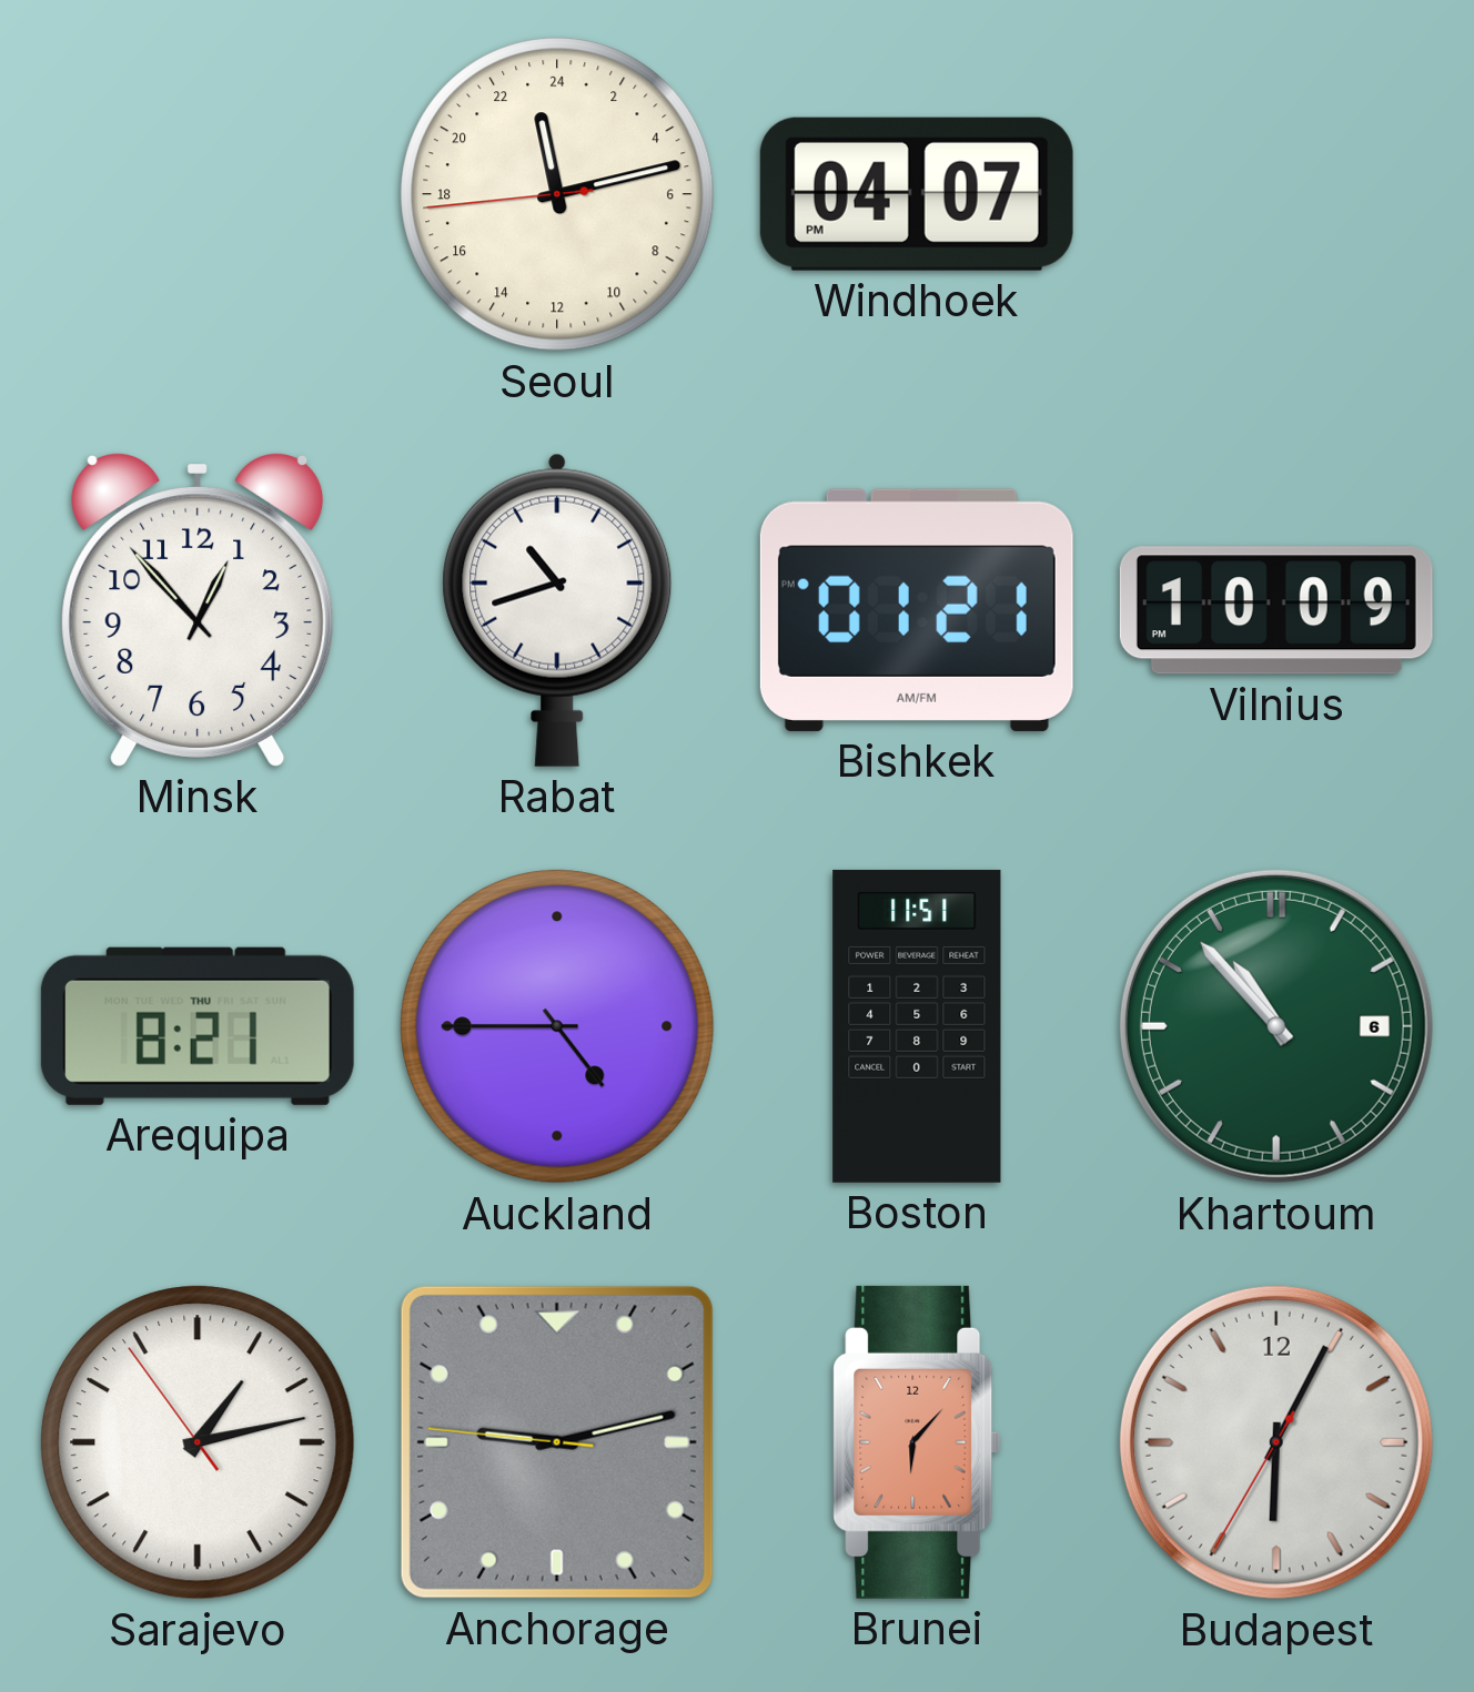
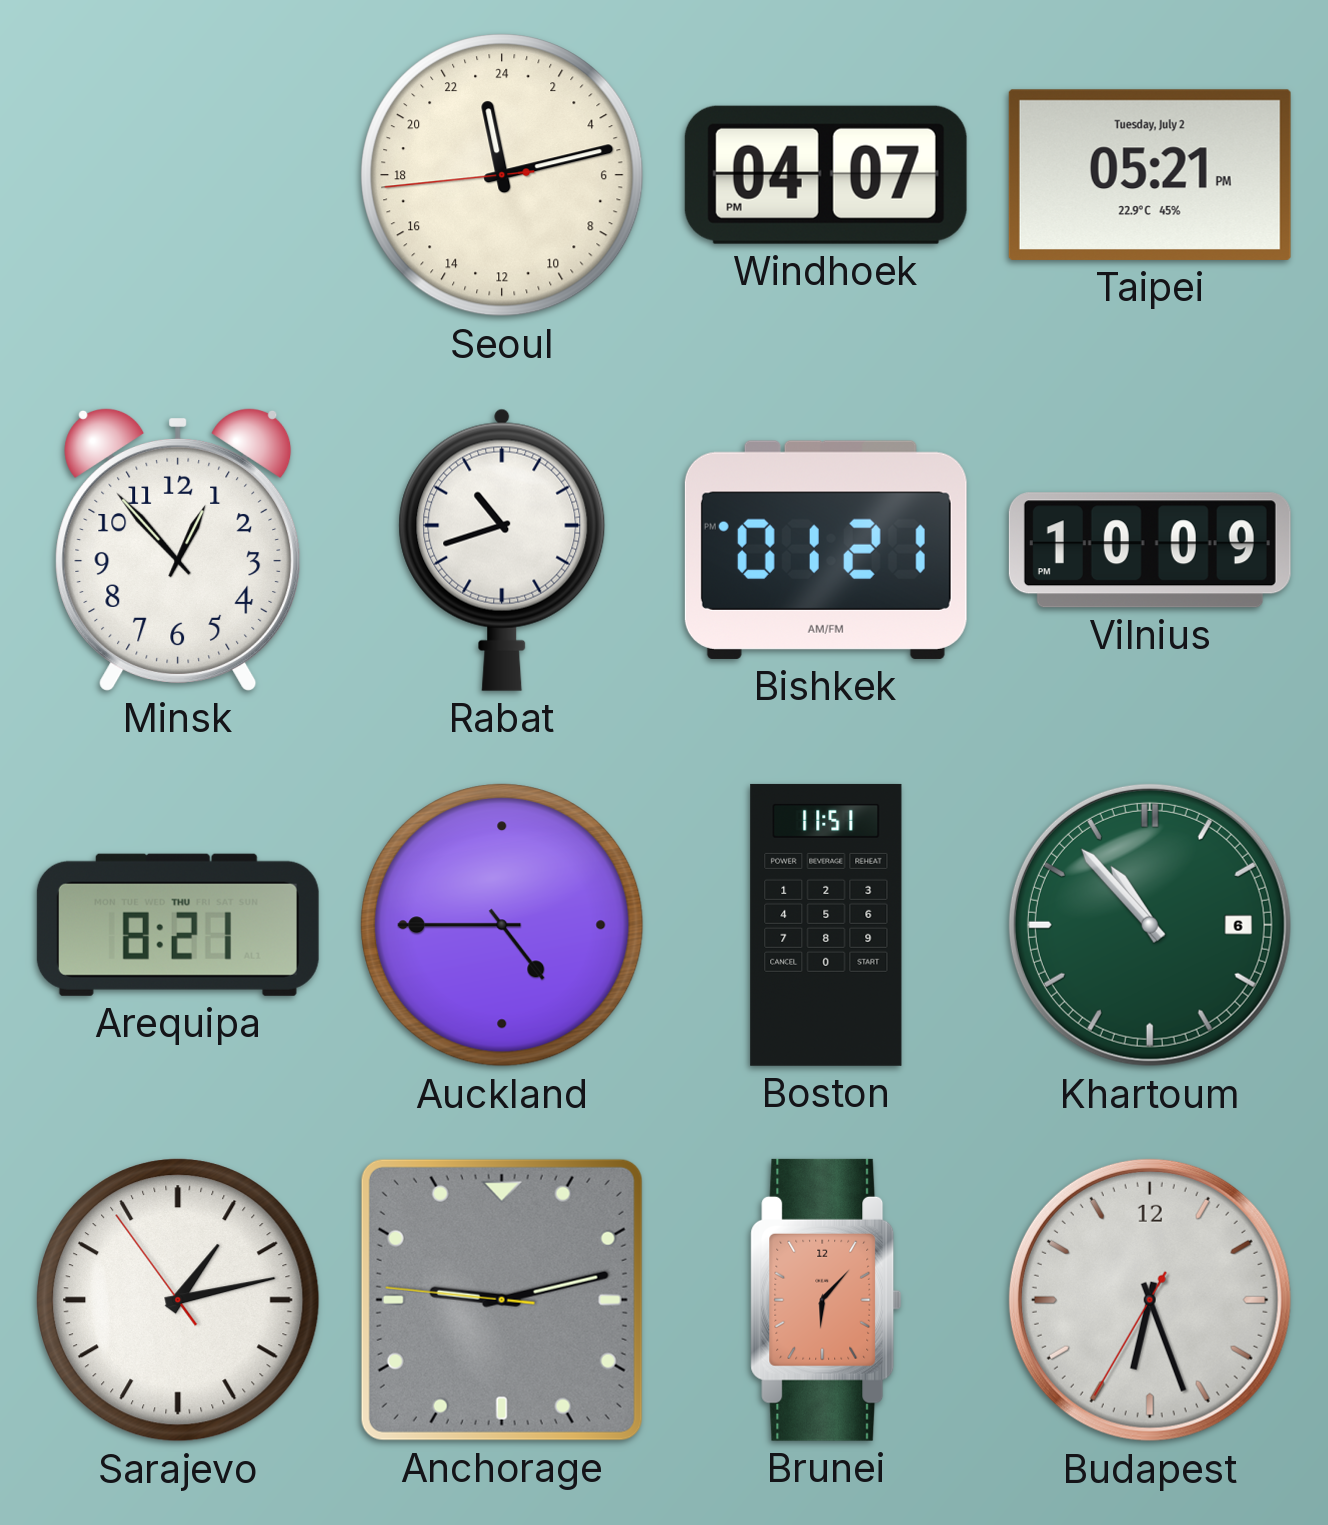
Taipei: none -> 05:21 (1150, 175)
Budapest: 6:04 -> 6:26 (1150, 1300)
